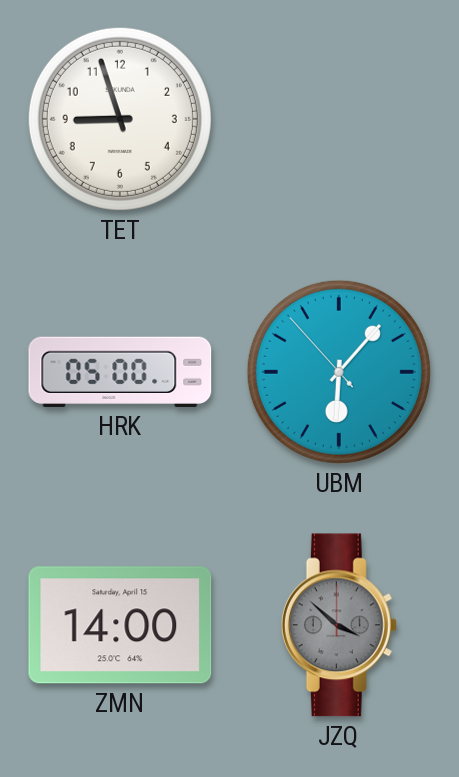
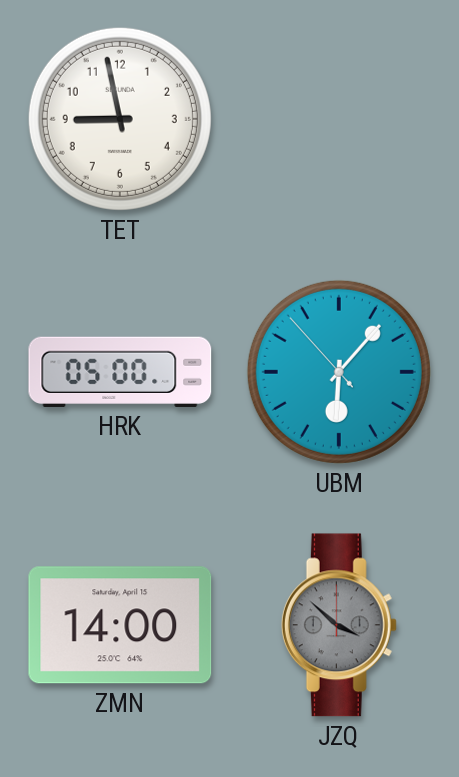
TET: 8:57 -> 8:58 (120, 119)
